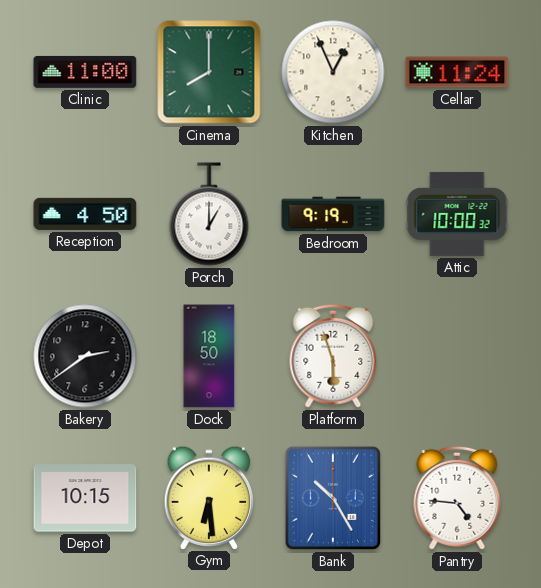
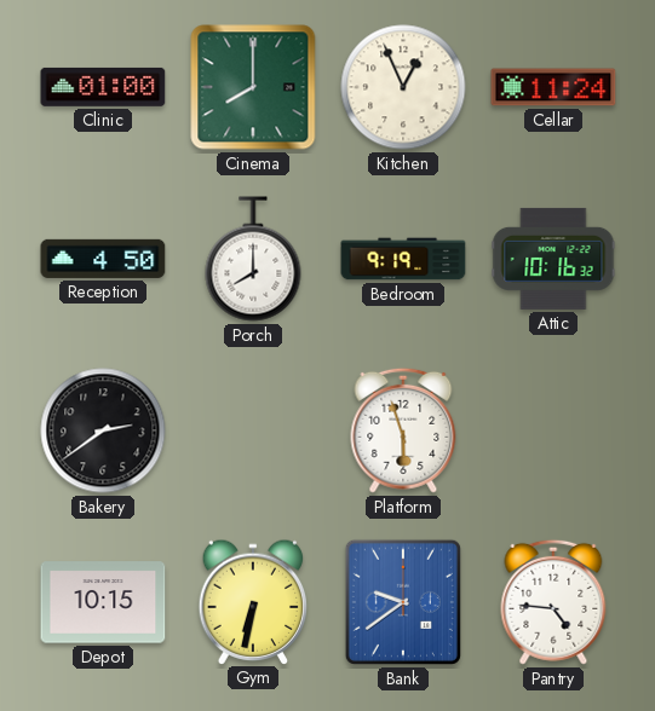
Clinic: 11:00 -> 01:00 (103, 87)
Porch: 1:00 -> 8:00 (253, 259)
Attic: 10:00 -> 10:16 (553, 259)
Dock: 18:50 -> none (209, 356)
Gym: 6:29 -> 6:32 (253, 601)
Bank: 10:25 -> 9:39 (403, 602)
